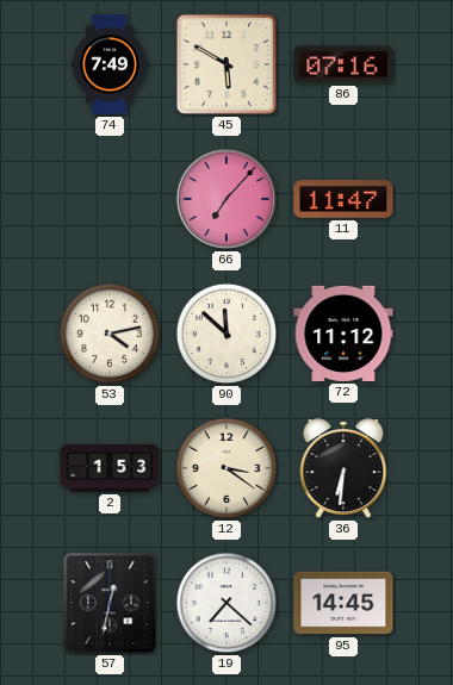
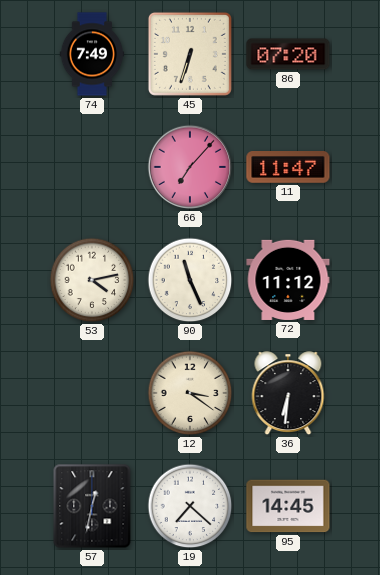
45: 5:50 -> 6:33 (190, 54)
86: 07:16 -> 07:20 (288, 54)
90: 11:52 -> 11:26 (190, 280)
2: 1:53 -> none (110, 468)
